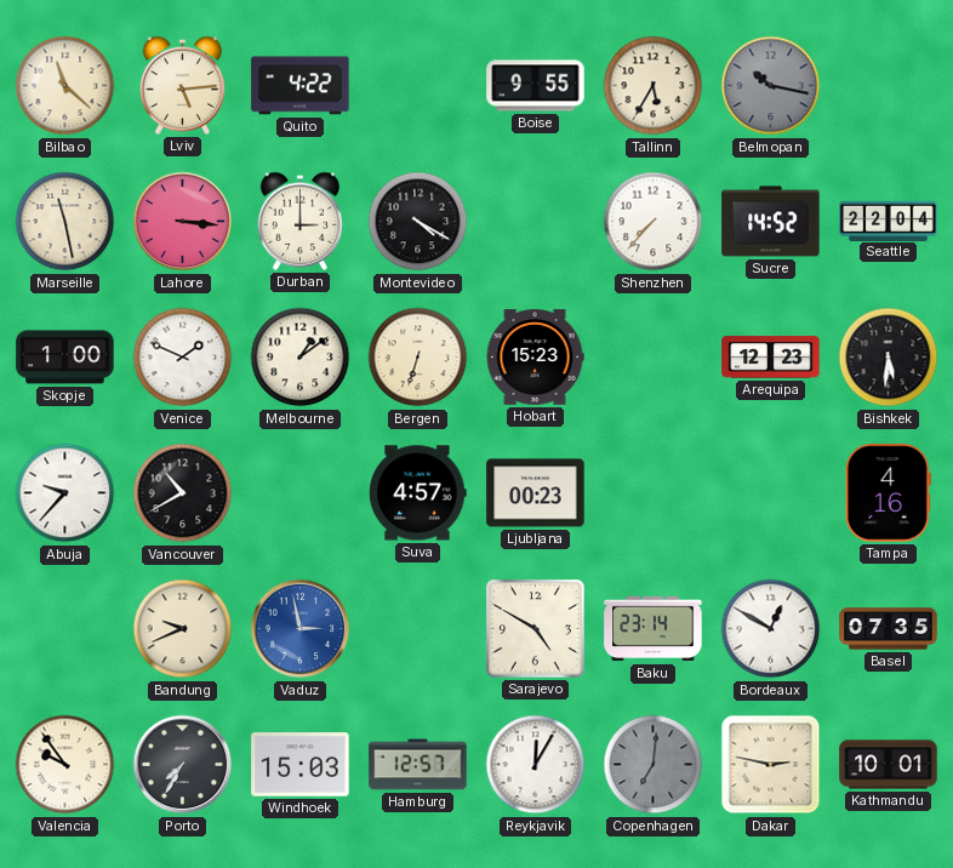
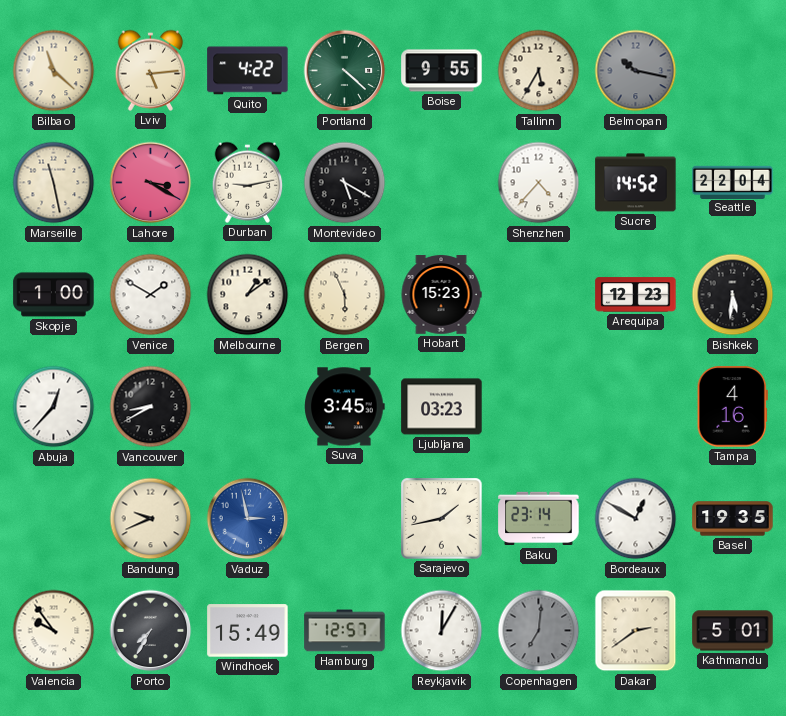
Portland: none -> 4:22 (345, 71)
Lahore: 3:16 -> 3:20 (151, 183)
Durban: 3:00 -> 9:13 (248, 182)
Montevideo: 4:20 -> 5:20 (345, 183)
Shenzhen: 7:37 -> 4:37 (539, 183)
Venice: 1:49 -> 1:50 (151, 295)
Bergen: 6:33 -> 5:56 (345, 295)
Abuja: 9:37 -> 12:37 (54, 407)
Vancouver: 10:40 -> 8:40 (151, 407)
Suva: 4:57 -> 3:45 (345, 407)
Ljubljana: 00:23 -> 03:23 (442, 407)
Sarajevo: 4:50 -> 1:43 (442, 519)
Basel: 07:35 -> 19:35 (733, 519)
Windhoek: 15:03 -> 15:49 (248, 631)
Dakar: 2:47 -> 2:39 (636, 631)
Kathmandu: 10:01 -> 5:01 (733, 631)
